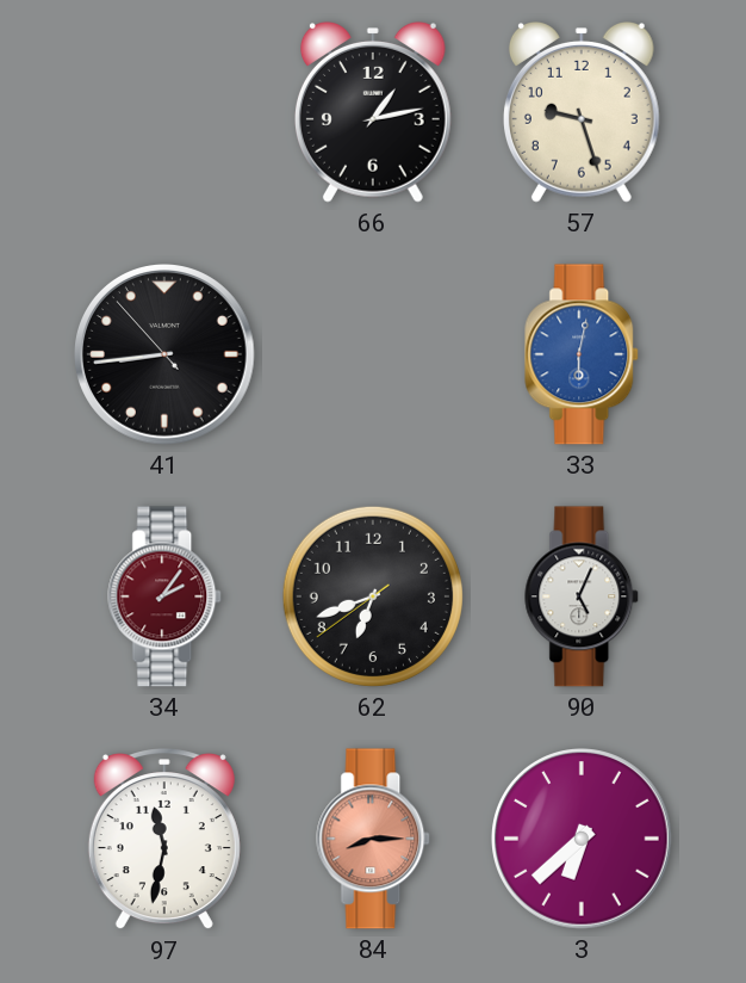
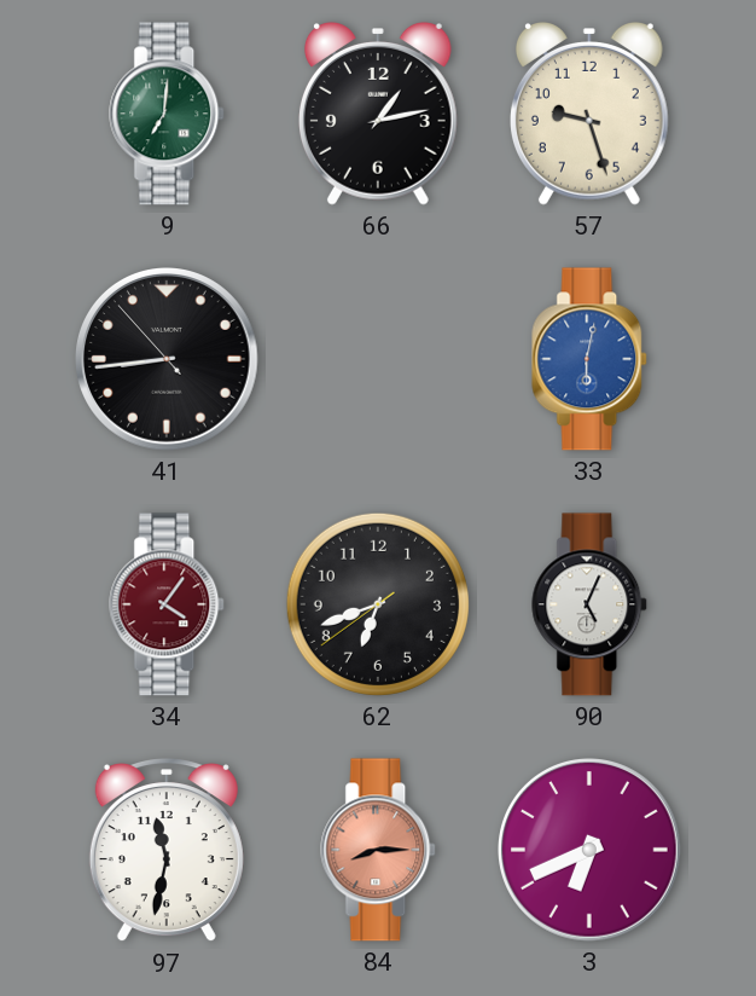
9: none -> 7:01 (168, 114)
34: 2:06 -> 4:06 (168, 604)
3: 6:38 -> 6:41 (589, 850)
